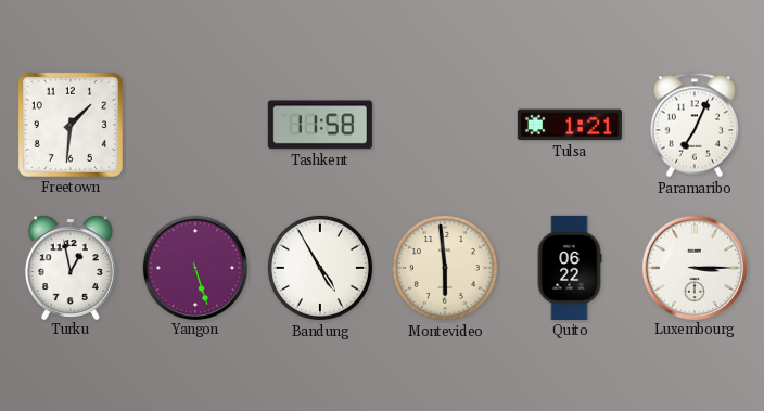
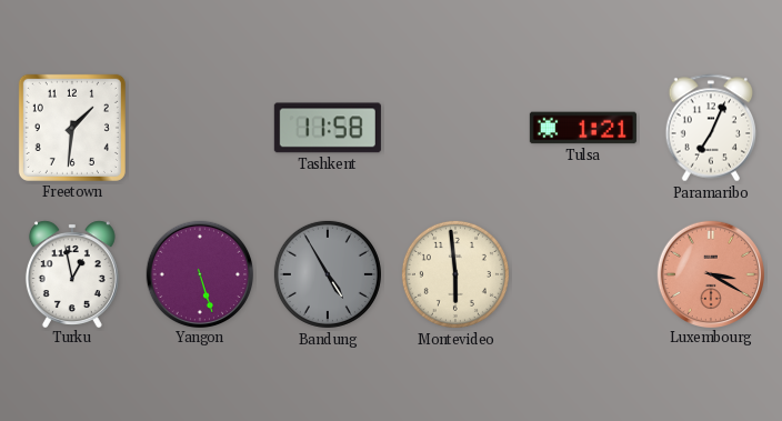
Bandung dial: white -> grey (328, 274)
Quito: 06:22 -> none (570, 268)
Luxembourg: 3:15 -> 3:20 (710, 273)
Luxembourg dial: white -> salmon (710, 273)
